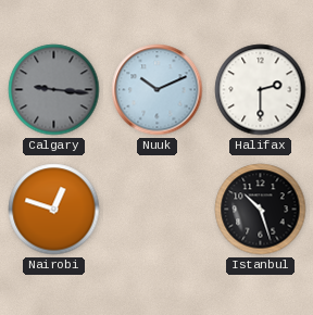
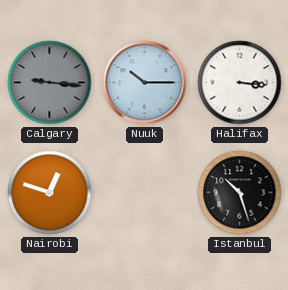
Nuuk: 10:11 -> 10:15 (145, 83)
Halifax: 2:30 -> 3:16 (240, 83)
